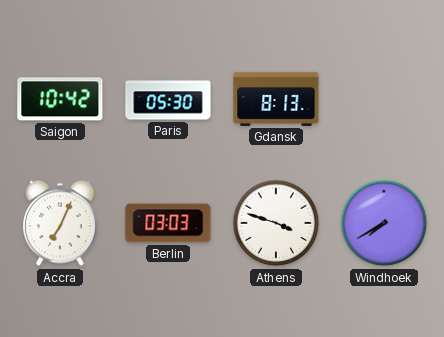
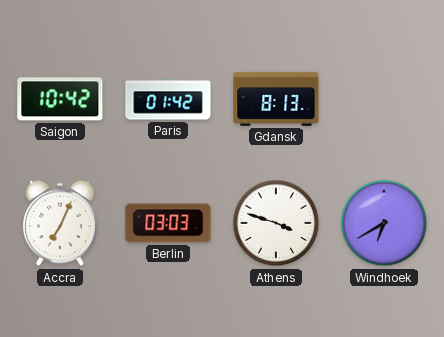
Paris: 05:30 -> 01:42 (168, 99)
Windhoek: 7:40 -> 6:40 (384, 223)
